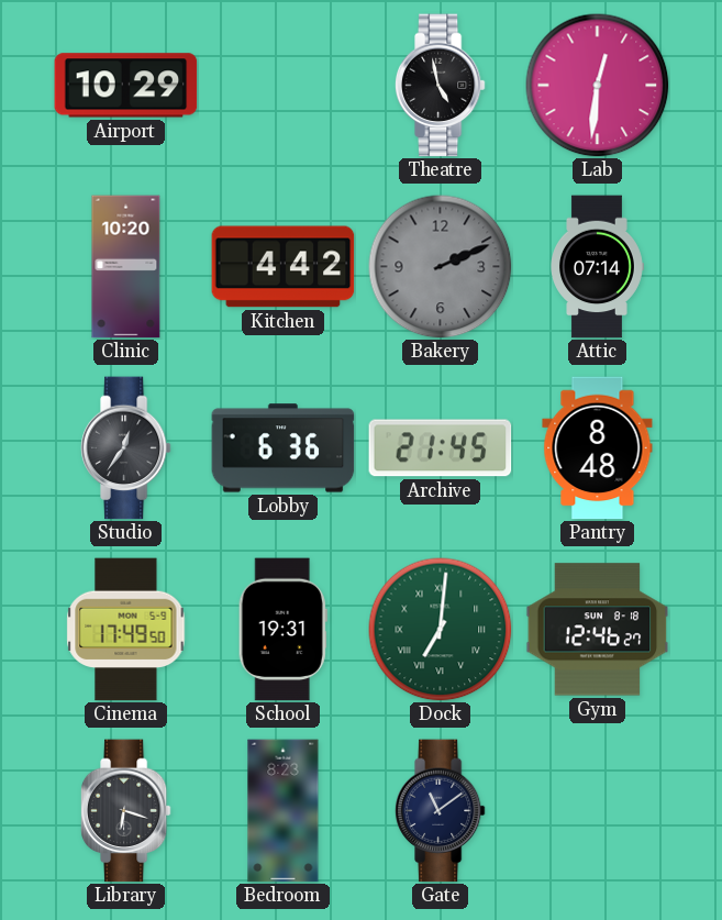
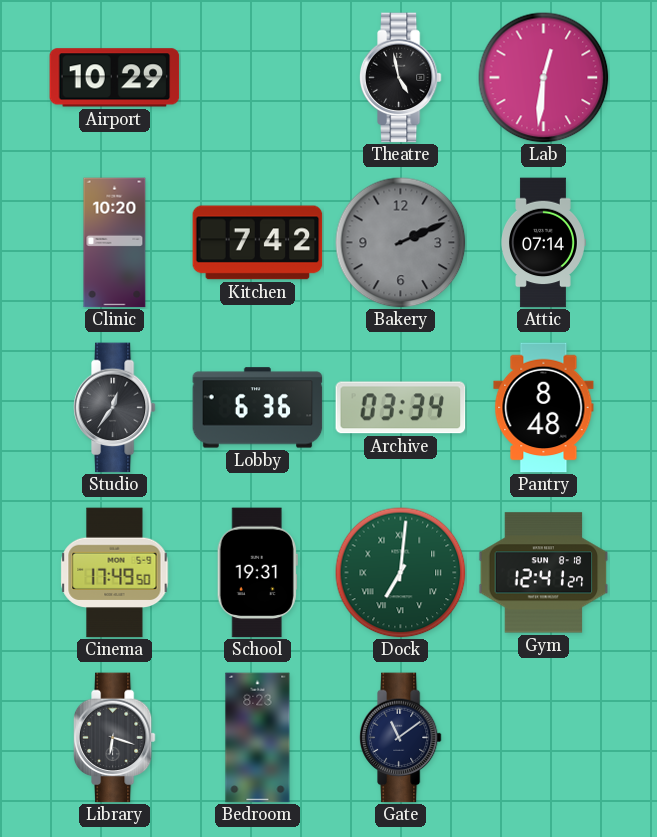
Kitchen: 4:42 -> 7:42 (258, 243)
Archive: 21:45 -> 03:34 (401, 408)
Gym: 12:46 -> 12:41 (544, 573)
